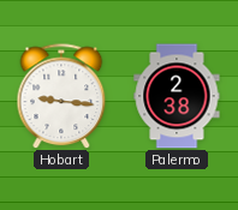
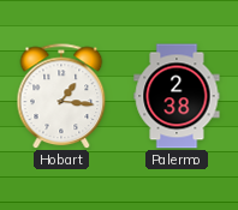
Hobart: 9:16 -> 1:16 (61, 96)
